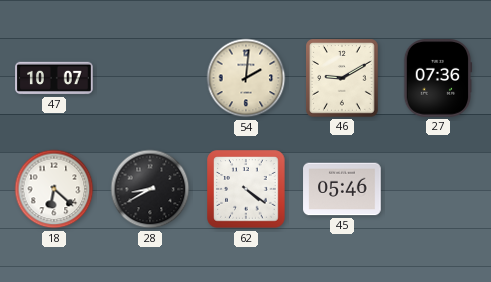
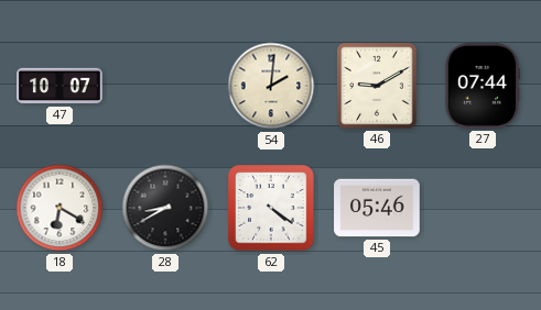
27: 07:36 -> 07:44 (483, 86)
18: 6:22 -> 6:20 (59, 208)
